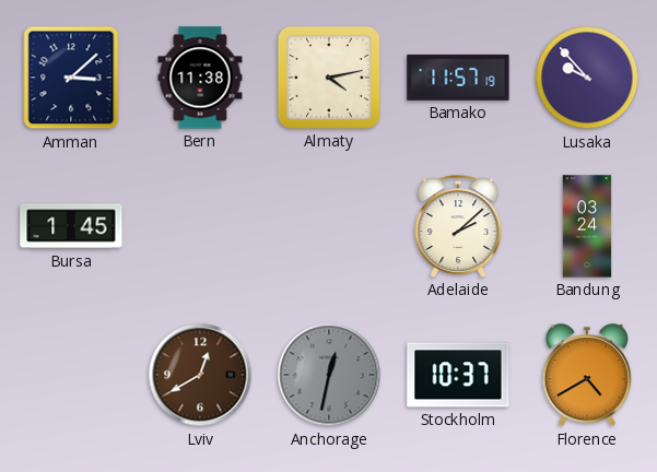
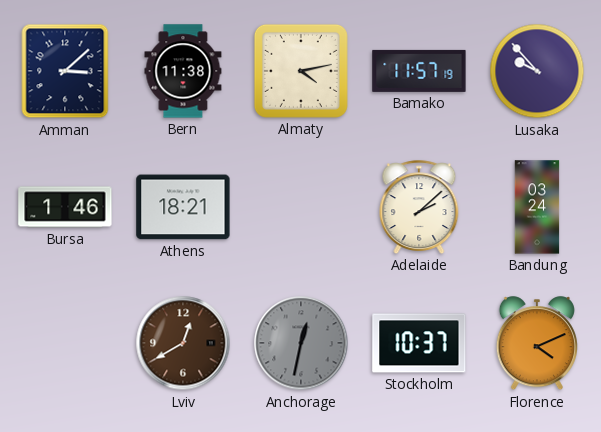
Bursa: 1:45 -> 1:46 (65, 207)
Athens: none -> 18:21 (183, 207)
Florence: 4:40 -> 4:11 (537, 344)
